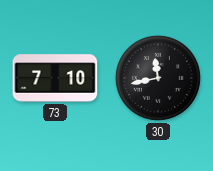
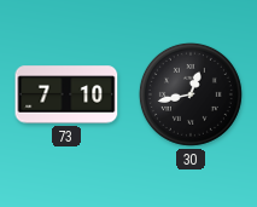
30: 11:43 -> 12:43 (191, 94)
